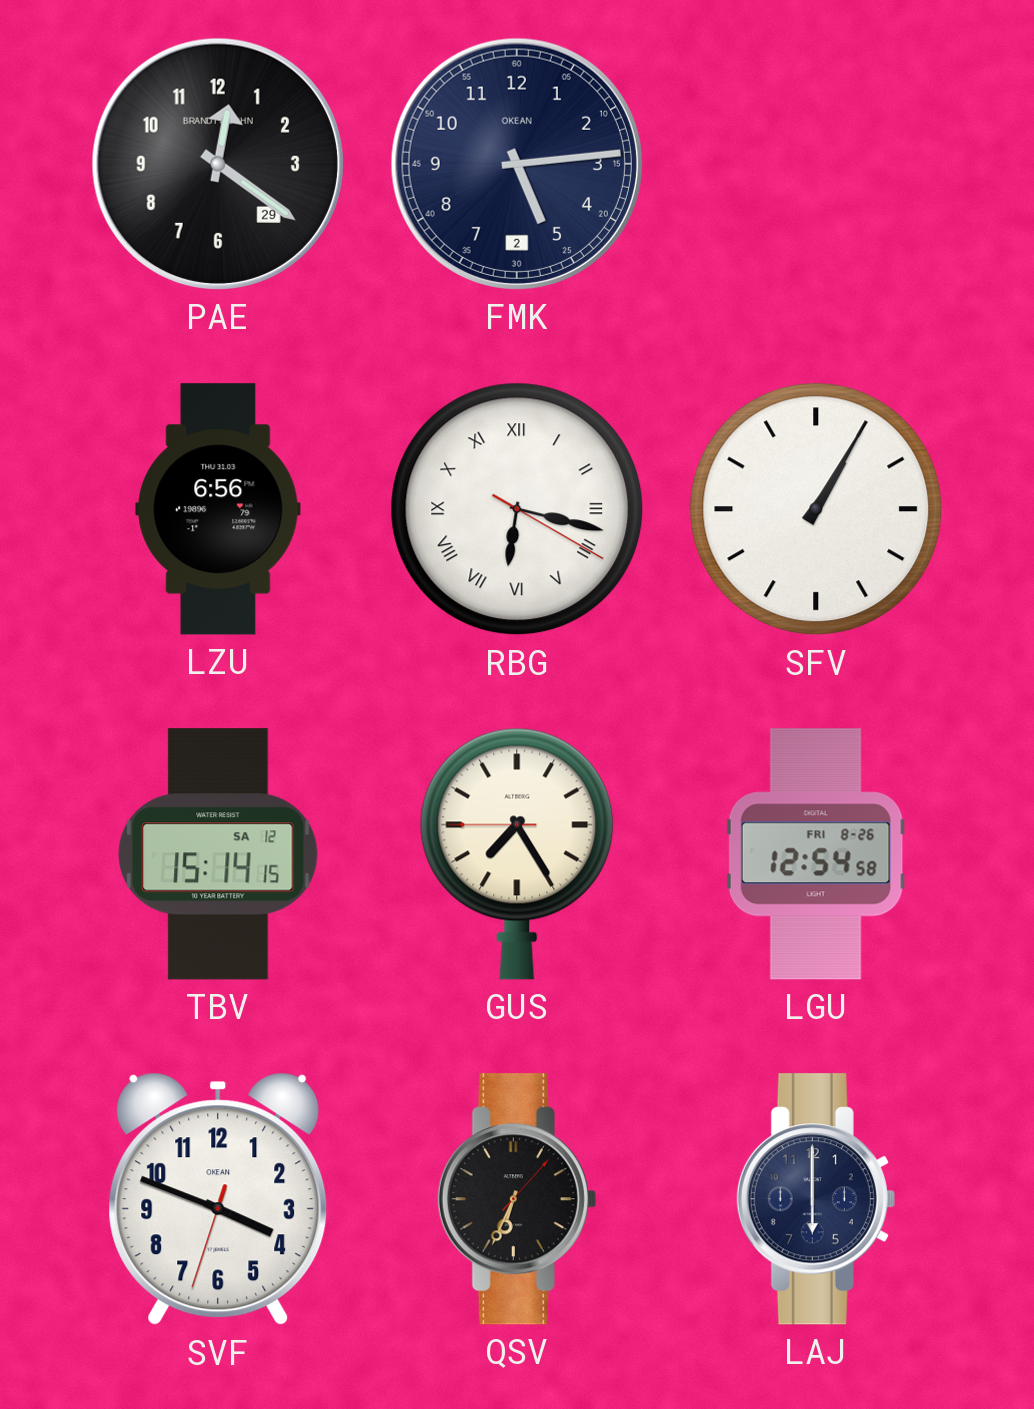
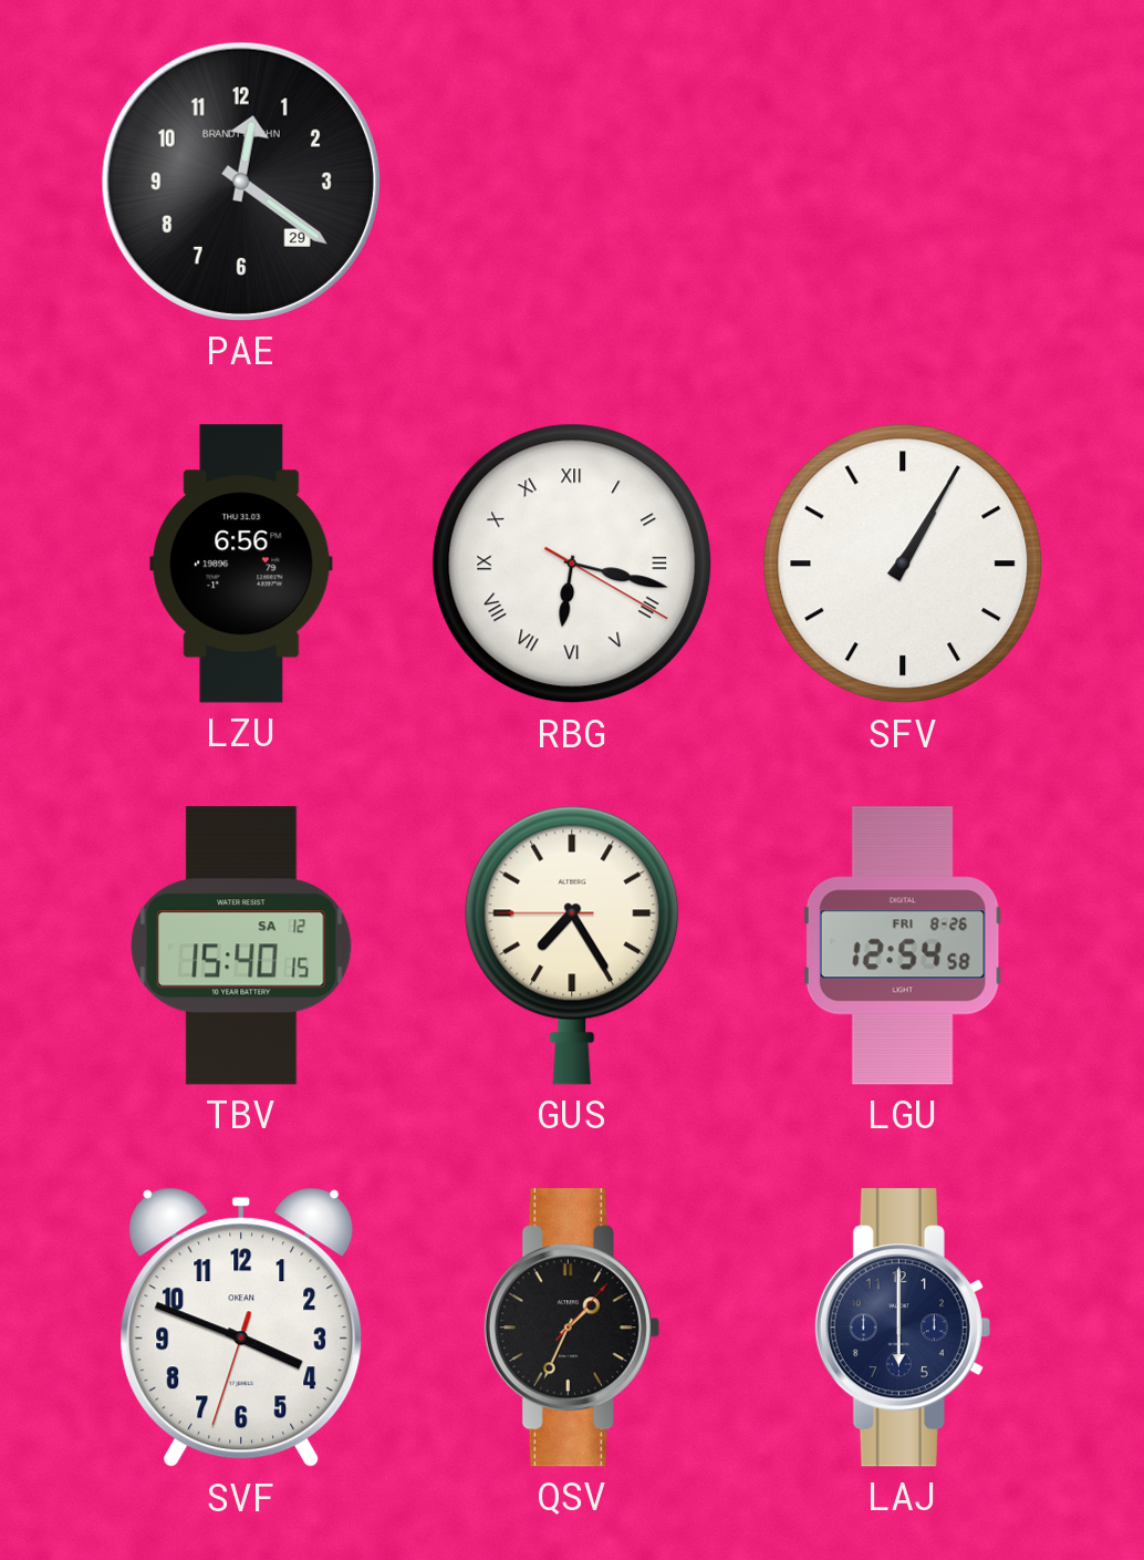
FMK: 5:14 -> none (517, 164)
TBV: 15:14 -> 15:40 (241, 946)
QSV: 6:34 -> 1:34 (572, 1327)
